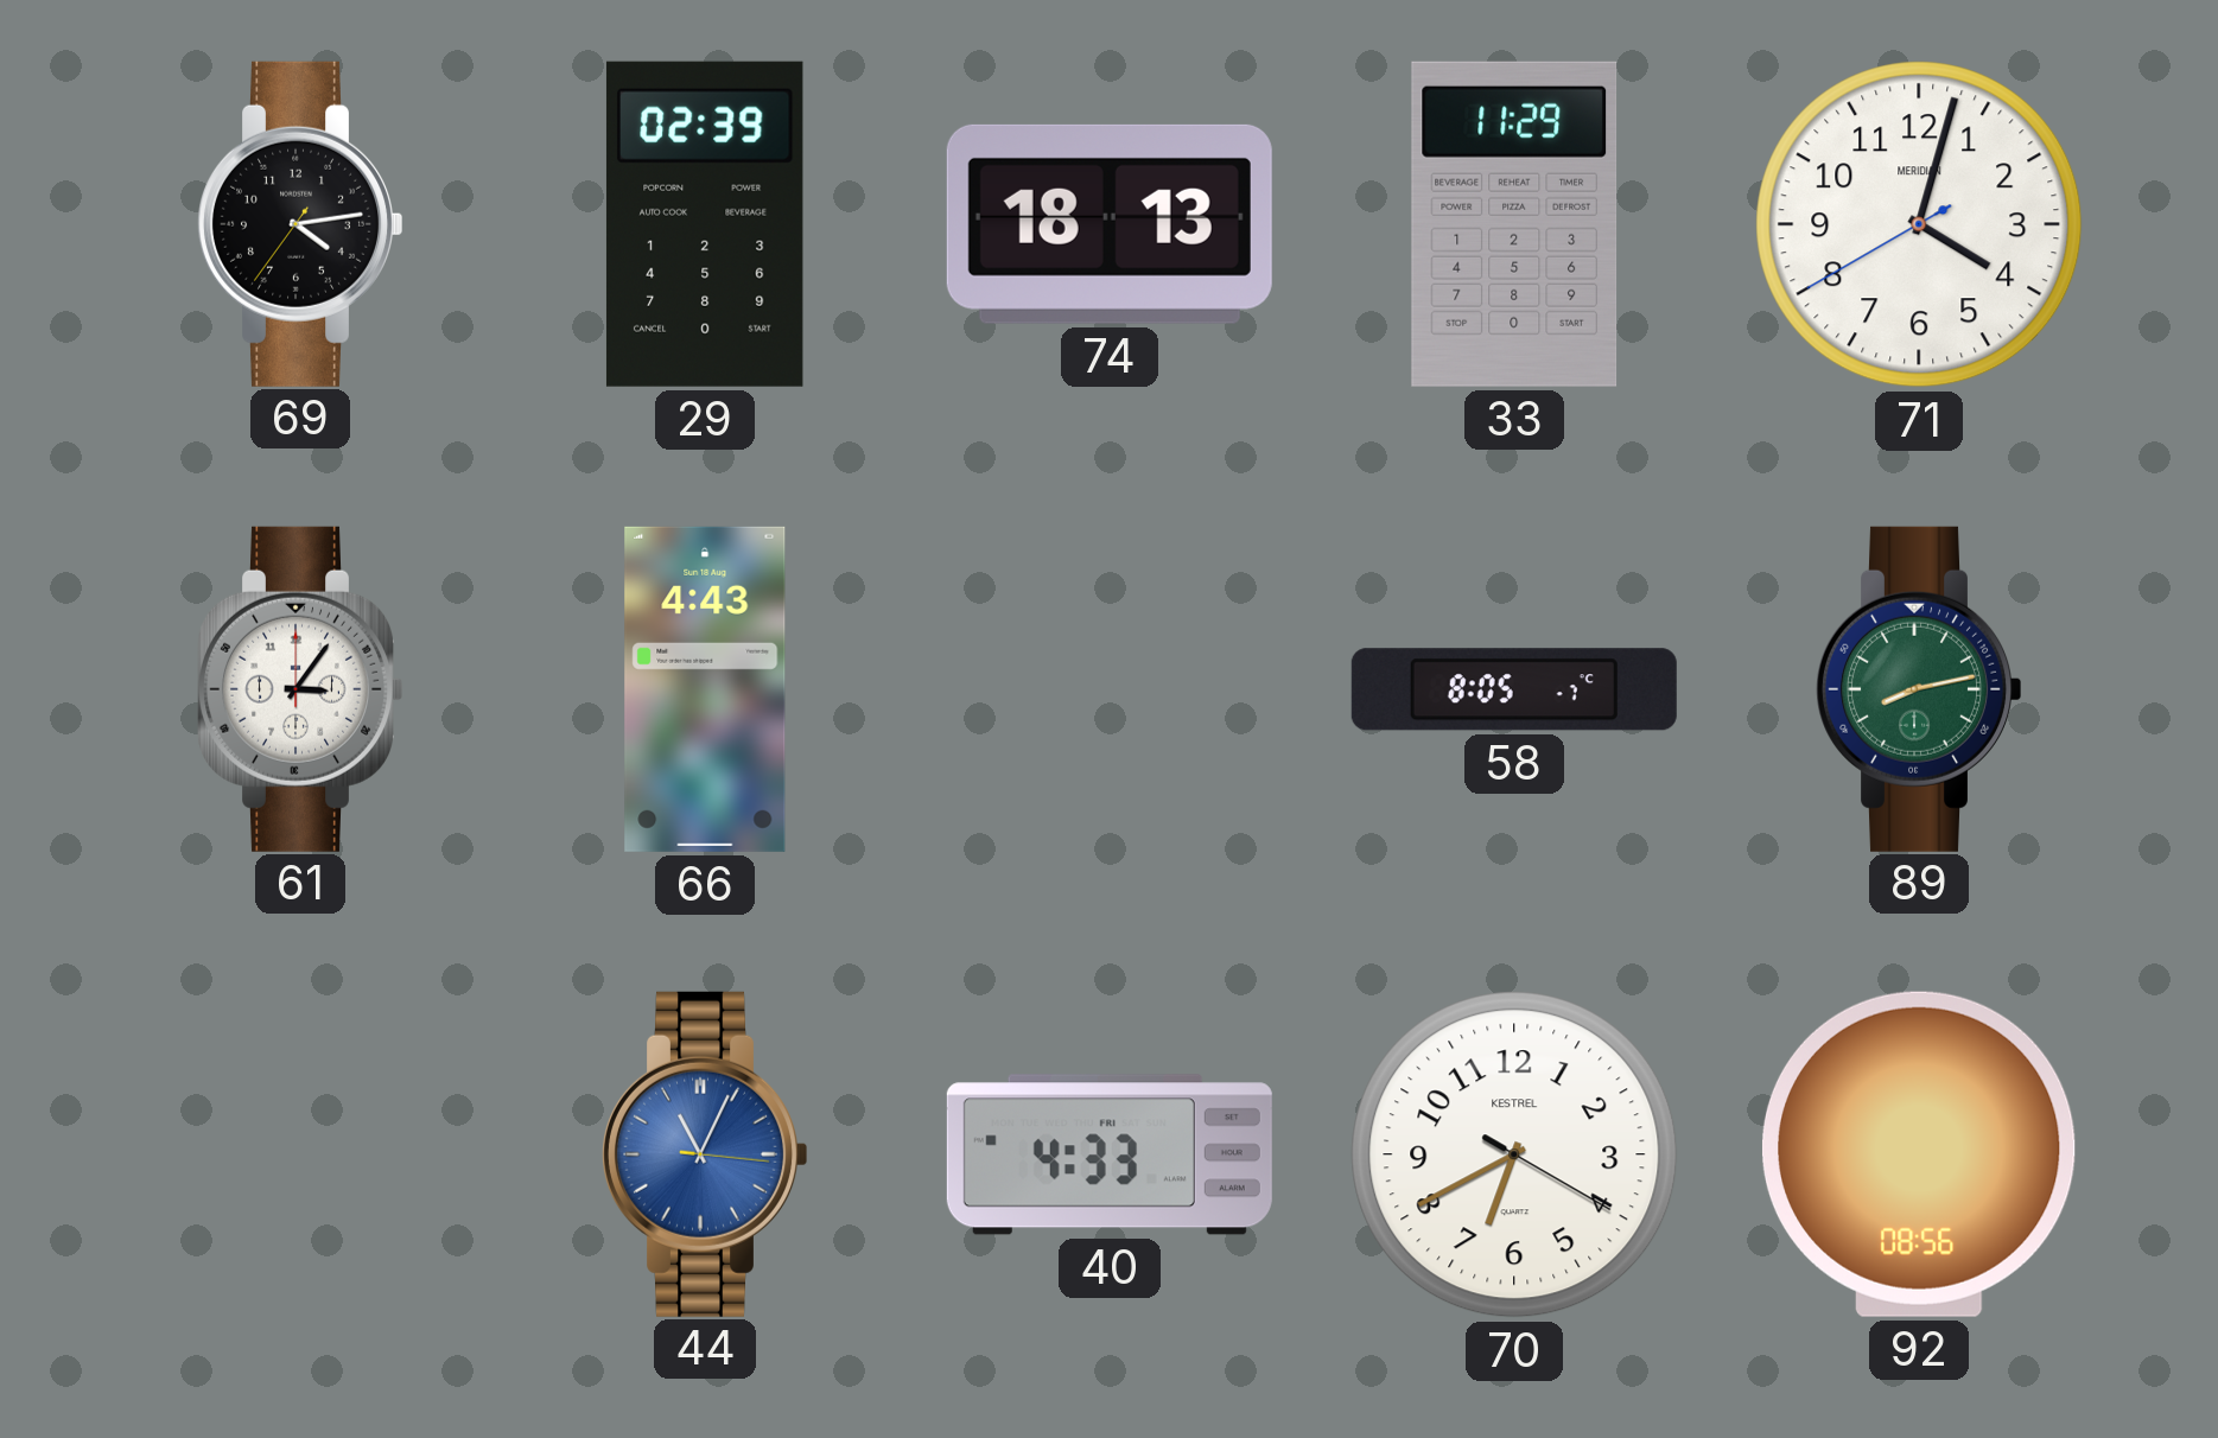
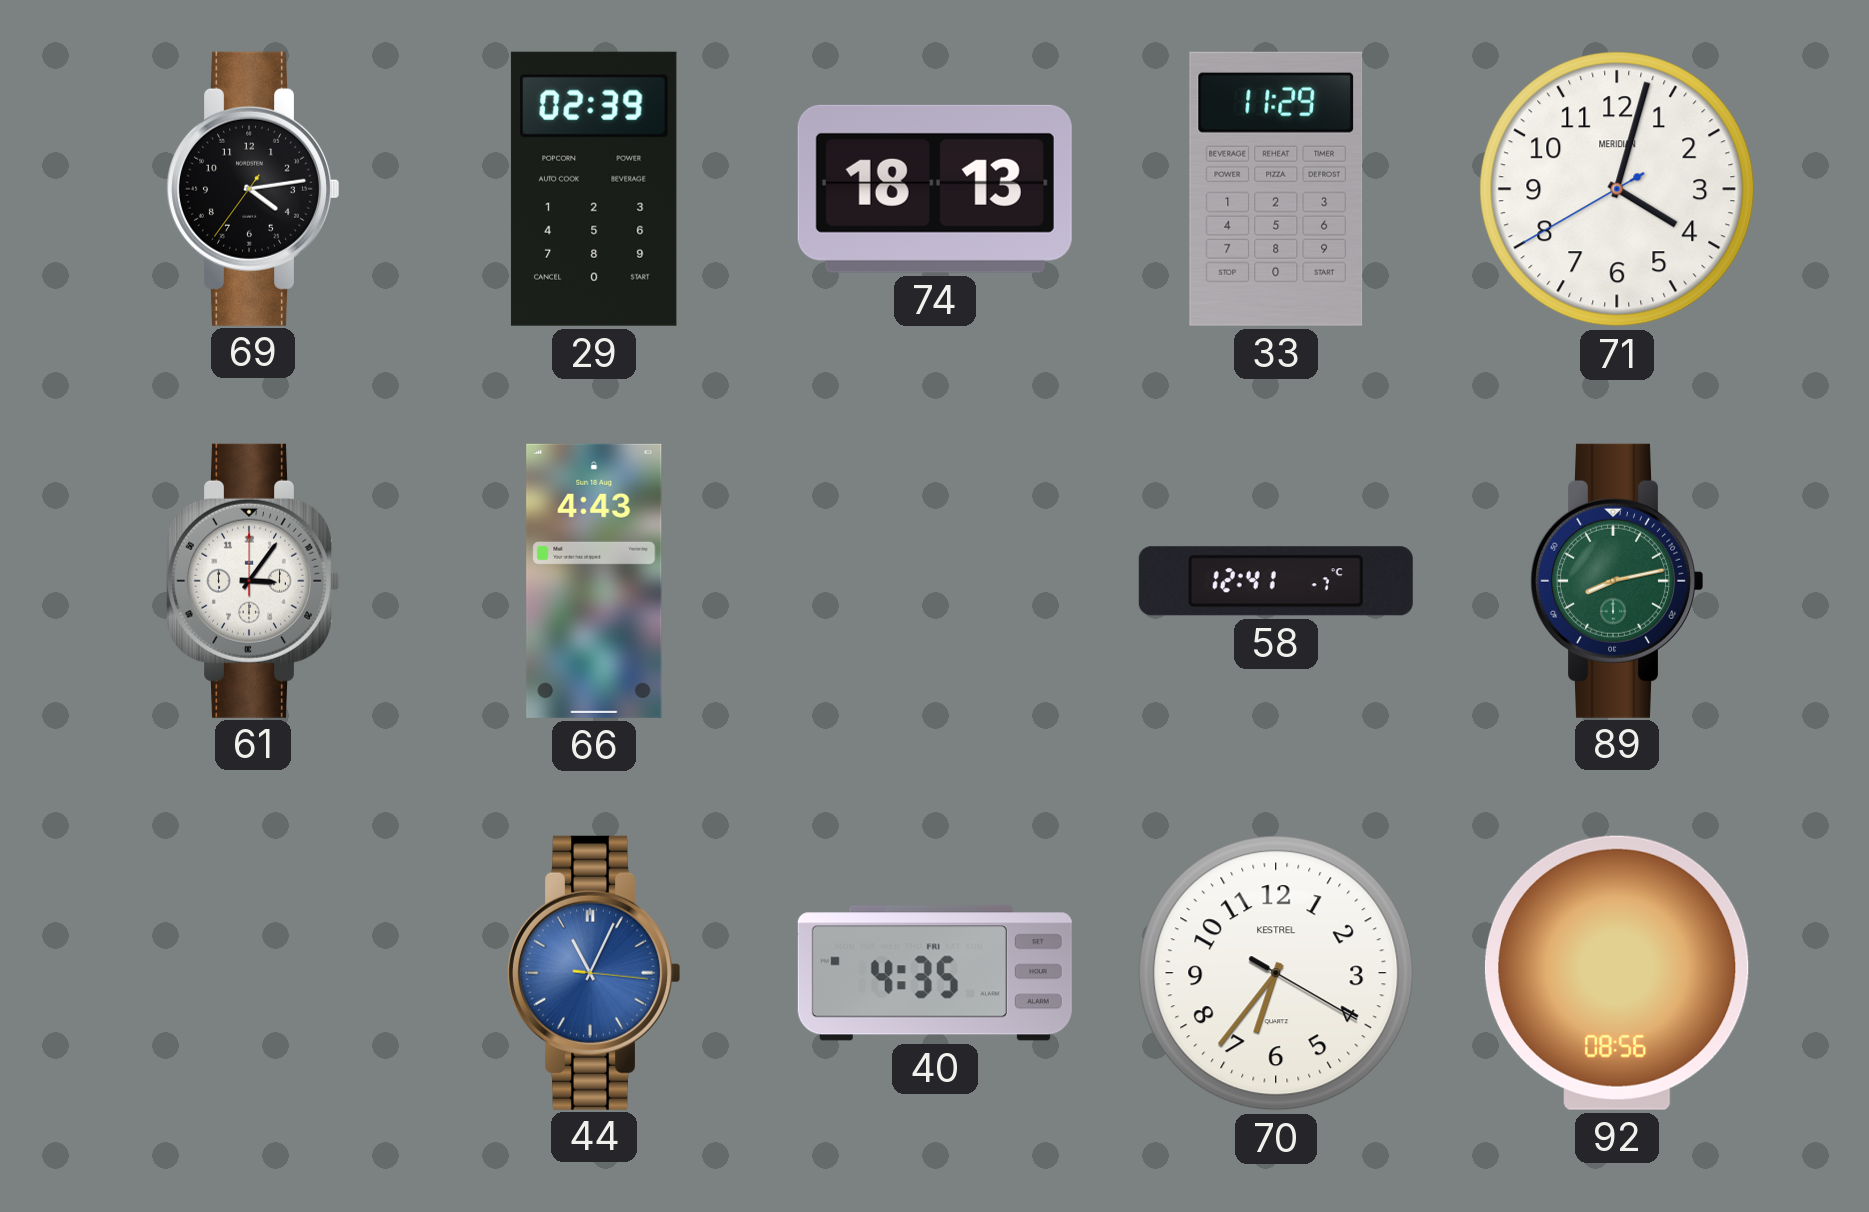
58: 8:05 -> 12:41 (1276, 581)
40: 4:33 -> 4:35 (935, 973)
70: 6:40 -> 6:36 (1276, 973)
